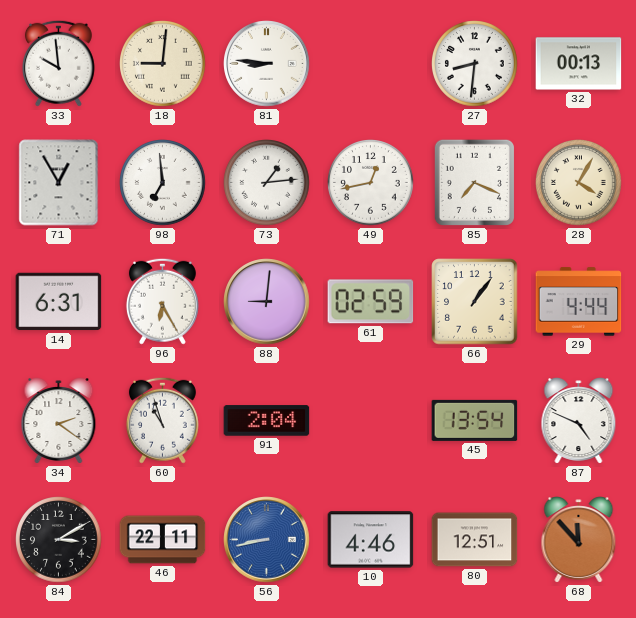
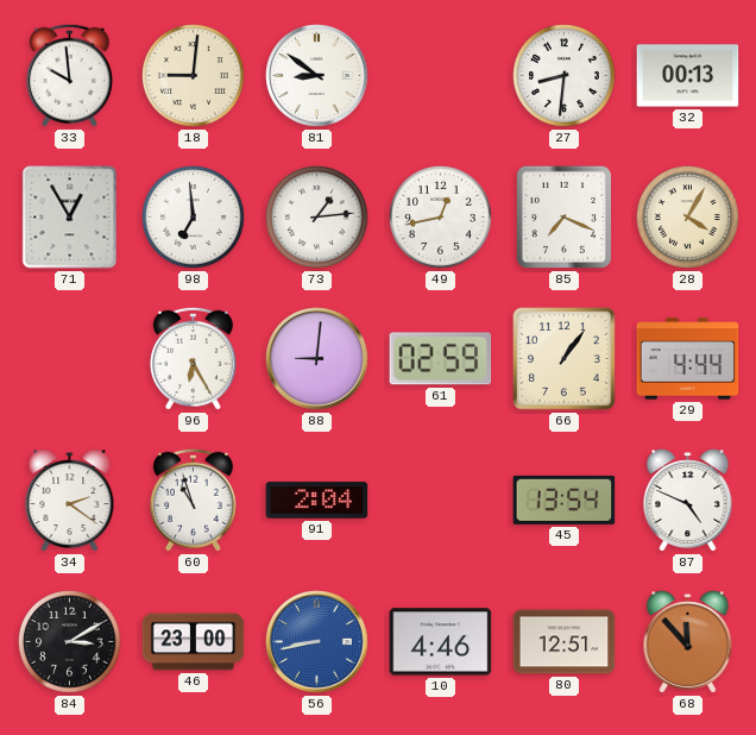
81: 8:46 -> 8:51 (317, 76)
14: 6:31 -> none (59, 302)
46: 22:11 -> 23:00 (194, 642)
